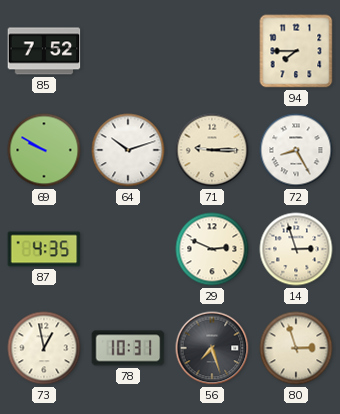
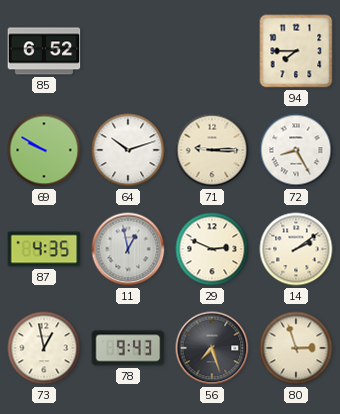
85: 7:52 -> 6:52 (44, 51)
11: none -> 12:58 (128, 249)
14: 2:57 -> 2:09 (296, 249)
78: 10:31 -> 9:43 (128, 348)
